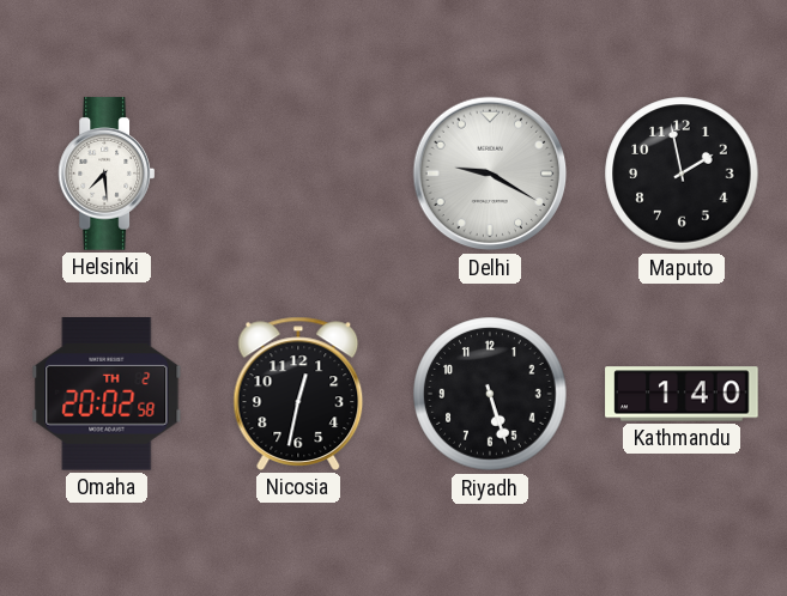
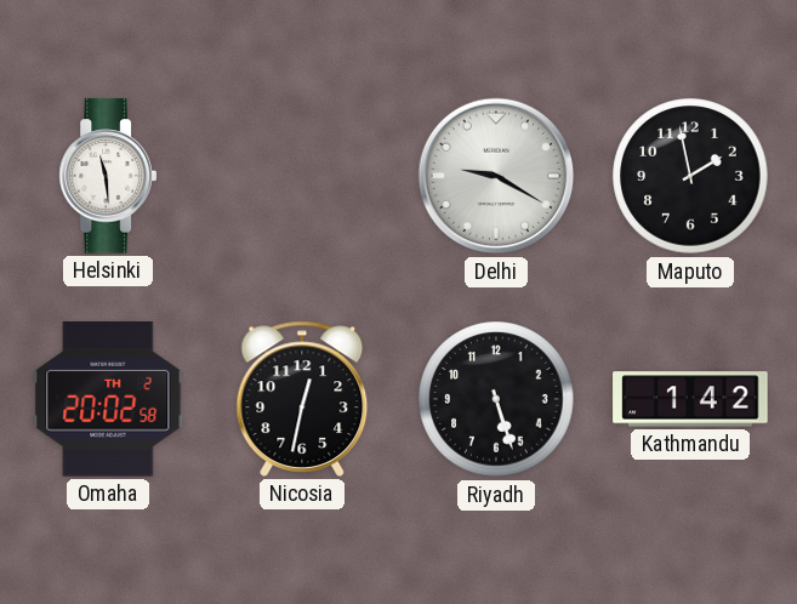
Helsinki: 7:29 -> 11:29 (107, 176)
Kathmandu: 1:40 -> 1:42 (690, 399)
